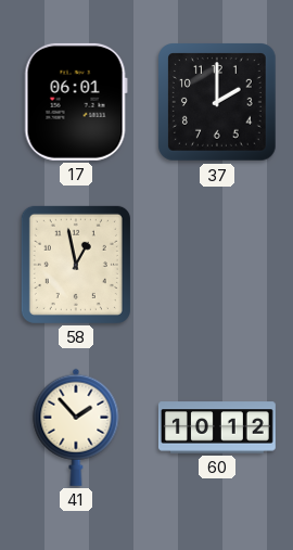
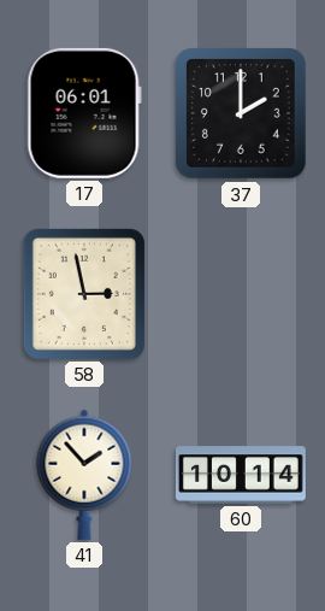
58: 12:58 -> 2:58 (84, 294)
60: 10:12 -> 10:14 (241, 475)
